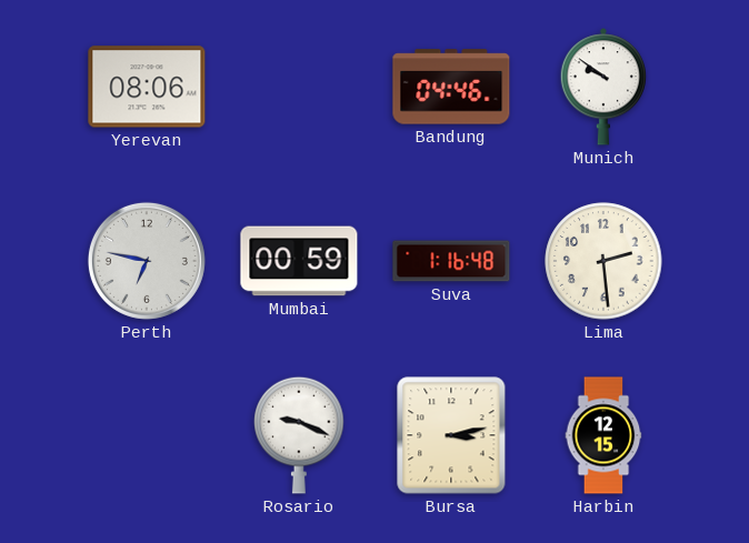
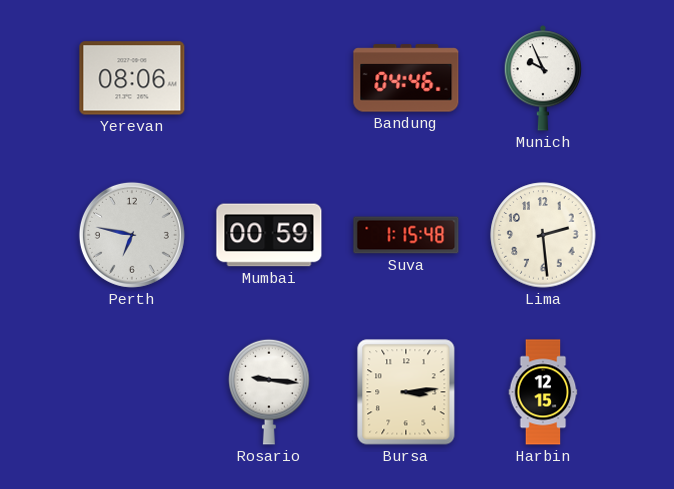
Munich: 9:51 -> 9:56 (542, 78)
Suva: 1:16 -> 1:15 (406, 235)
Rosario: 9:19 -> 9:16 (269, 392)
Bursa: 3:13 -> 3:14 (406, 392)
